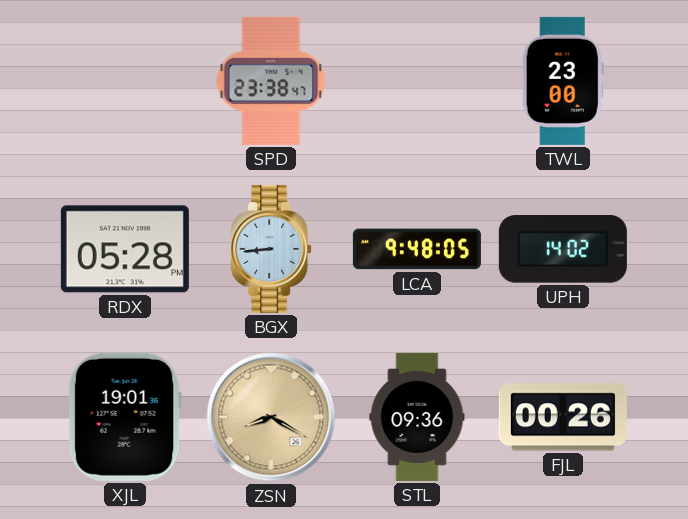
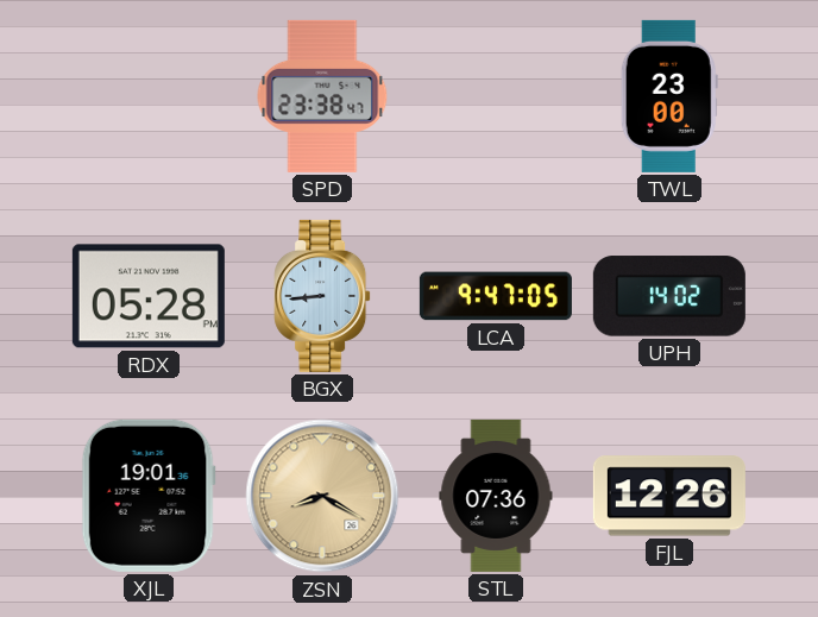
LCA: 9:48 -> 9:47 (496, 296)
STL: 09:36 -> 07:36 (496, 496)
FJL: 00:26 -> 12:26 (669, 496)
